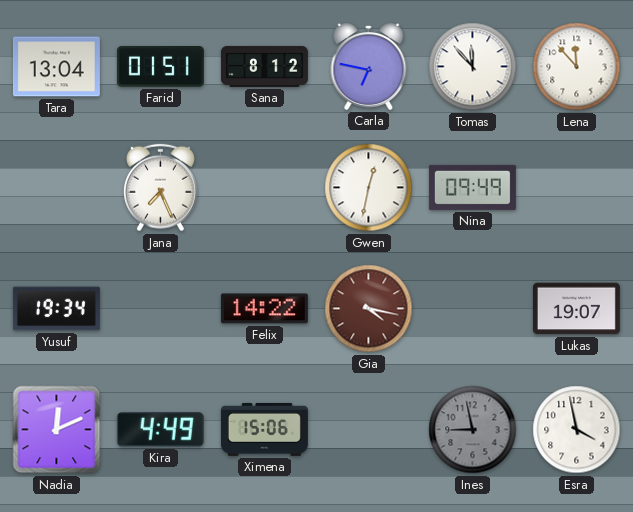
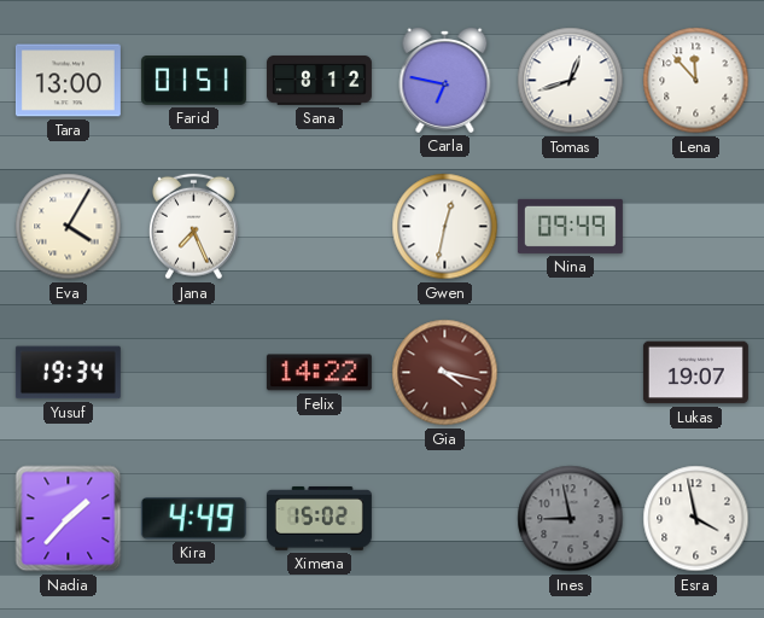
Tara: 13:04 -> 13:00 (68, 81)
Tomas: 11:53 -> 12:42 (571, 81)
Eva: none -> 4:05 (69, 227)
Nadia: 12:11 -> 1:37 (69, 519)
Ximena: 15:06 -> 15:02 (319, 518)
